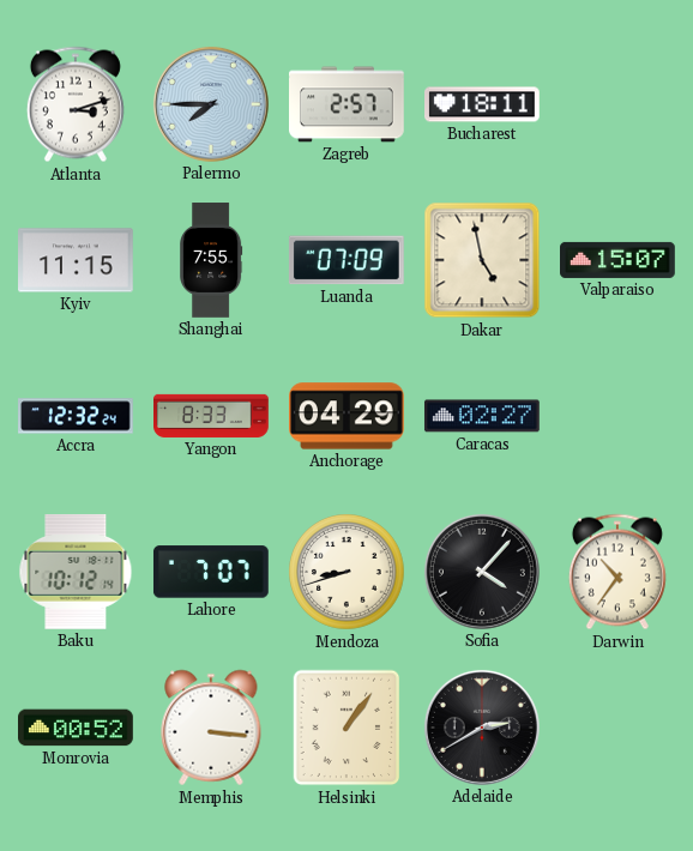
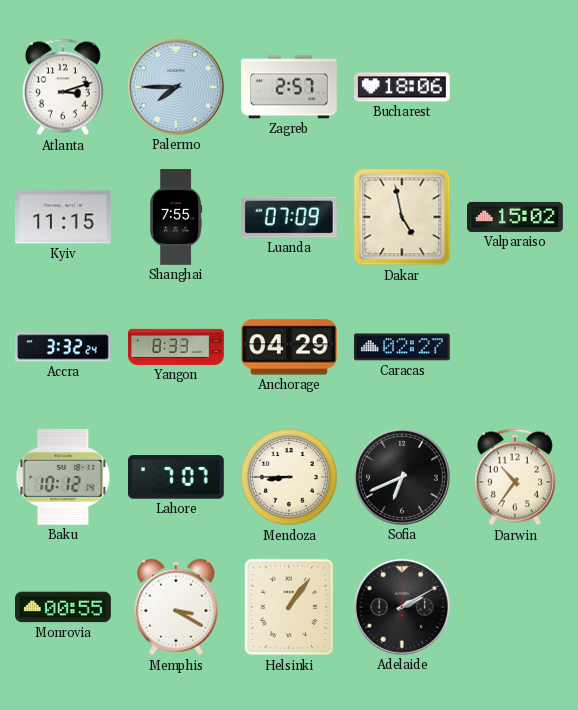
Bucharest: 18:11 -> 18:06 (403, 87)
Valparaiso: 15:07 -> 15:02 (516, 217)
Accra: 12:32 -> 3:32 (64, 347)
Mendoza: 8:42 -> 8:45 (290, 478)
Sofia: 4:07 -> 6:41 (402, 477)
Monrovia: 00:52 -> 00:55 (64, 607)
Memphis: 3:16 -> 3:20 (176, 607)
Adelaide: 2:40 -> 2:10 (402, 607)
